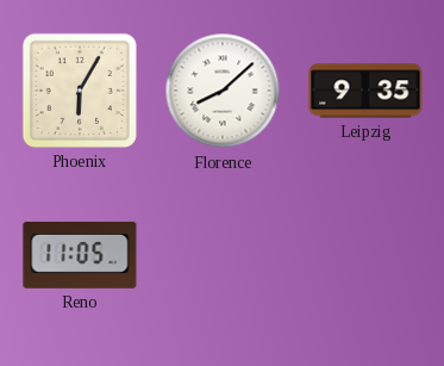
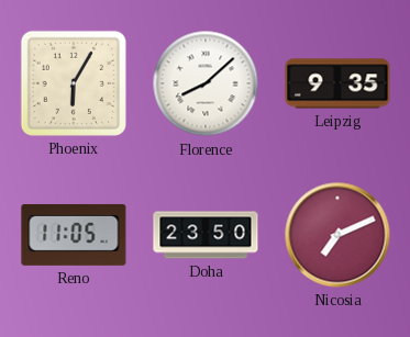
Doha: none -> 23:50 (206, 235)
Nicosia: none -> 7:11 (337, 235)
